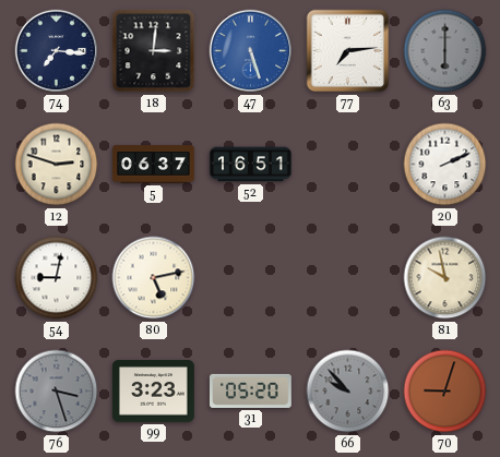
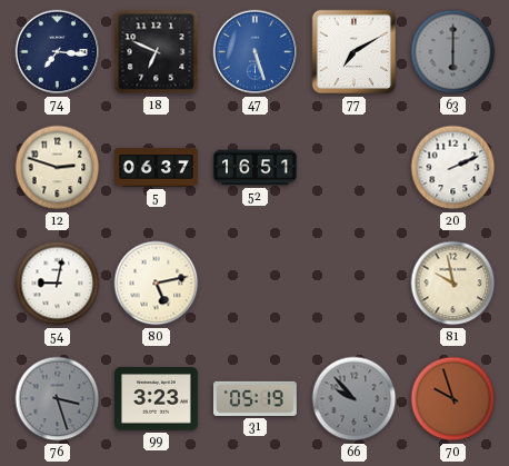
18: 3:01 -> 6:49 (157, 52)
77: 7:14 -> 7:10 (355, 52)
31: 05:20 -> 05:19 (255, 398)
70: 9:03 -> 9:57 (453, 399)
